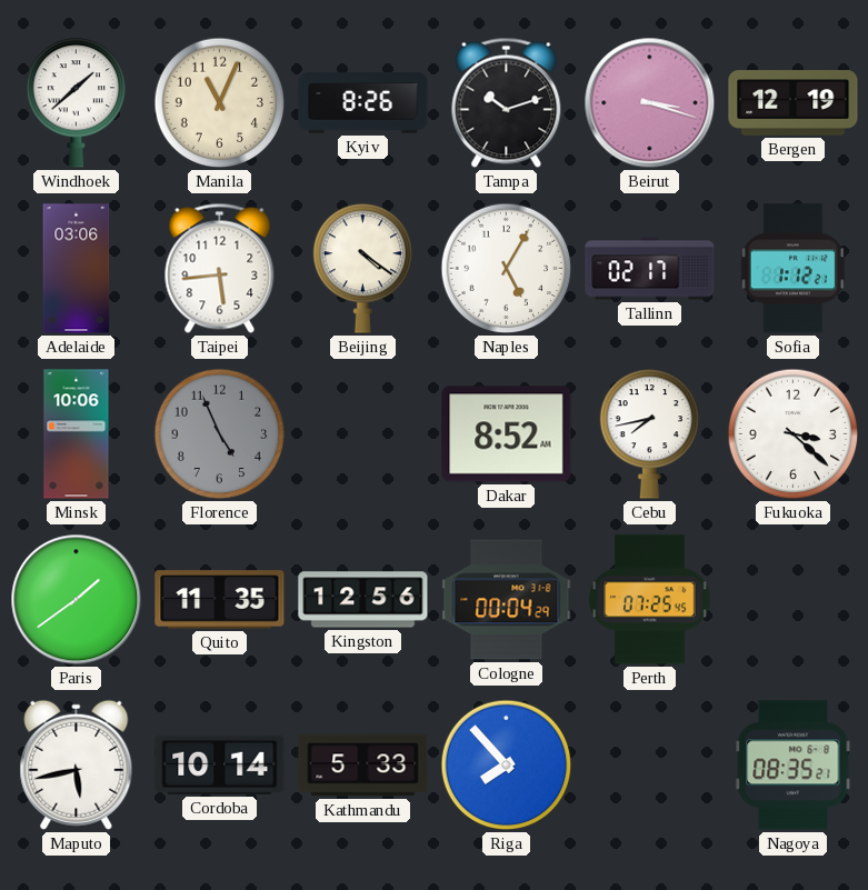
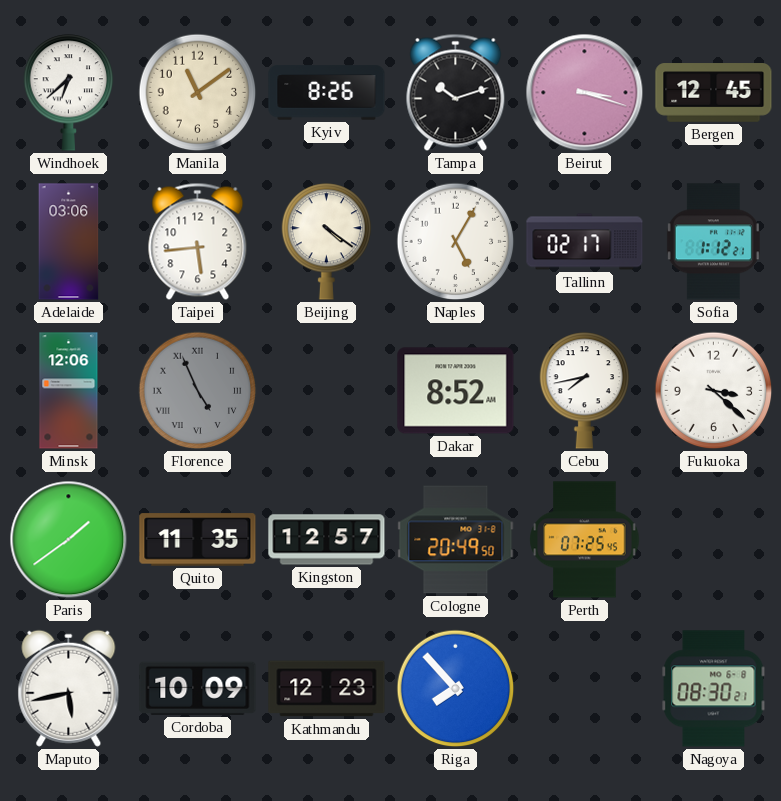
Windhoek: 1:38 -> 6:38 (69, 93)
Manila: 11:04 -> 11:09 (198, 93)
Bergen: 12:19 -> 12:45 (714, 93)
Minsk: 10:06 -> 12:06 (69, 391)
Florence numerals: Arabic -> Roman (198, 391)
Kingston: 12:56 -> 12:57 (327, 540)
Cologne: 00:04 -> 20:49 (456, 540)
Cordoba: 10:14 -> 10:09 (198, 688)
Kathmandu: 5:33 -> 12:23 (327, 689)
Nagoya: 08:35 -> 08:30 (714, 689)
